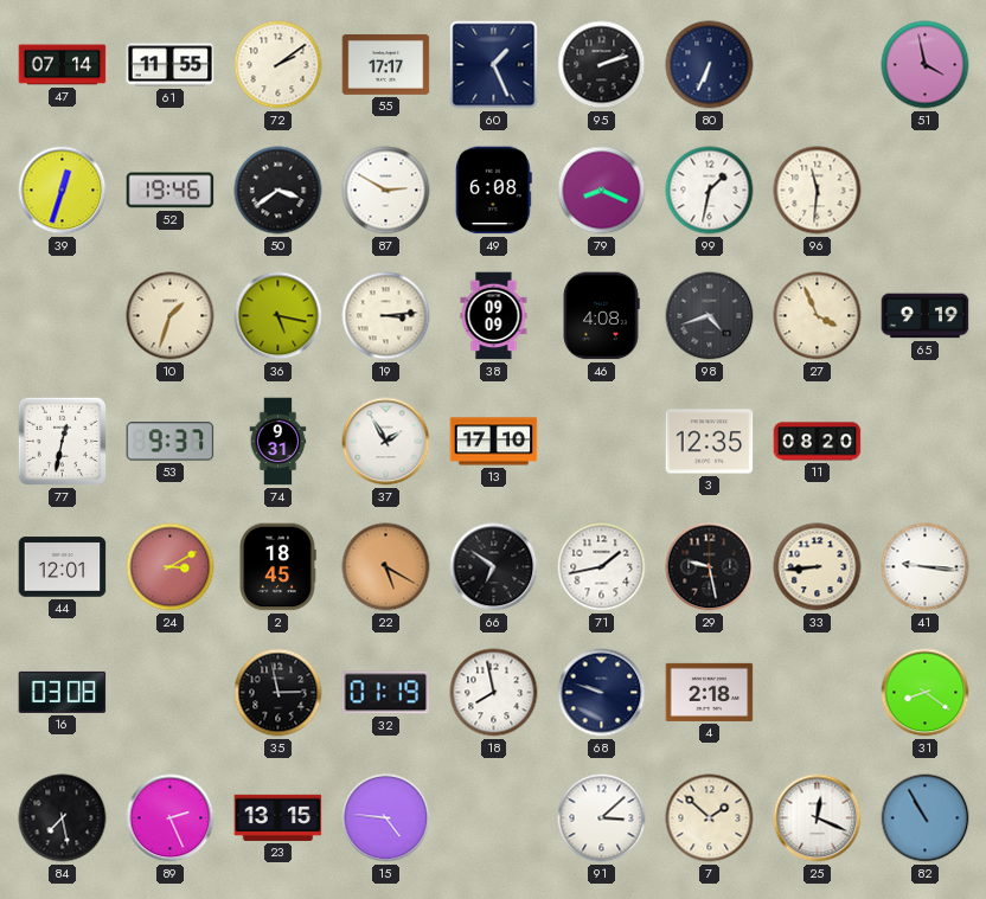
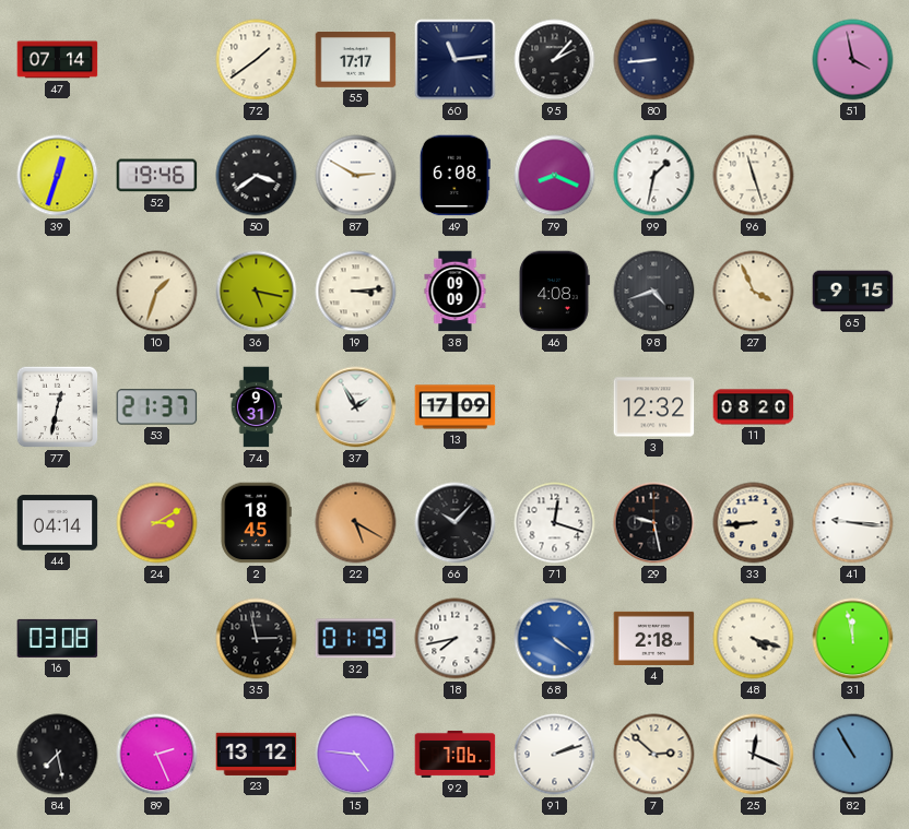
61: 11:55 -> none (171, 65)
72: 2:09 -> 1:39 (257, 60)
60: 1:26 -> 11:14 (456, 60)
95: 2:12 -> 2:07 (555, 60)
80: 6:34 -> 8:44 (654, 60)
96: 11:31 -> 11:27 (754, 176)
65: 9:19 -> 9:15 (853, 292)
53: 9:37 -> 21:37 (157, 407)
13: 17:10 -> 17:09 (456, 407)
3: 12:35 -> 12:32 (654, 407)
44: 12:01 -> 04:14 (58, 523)
66: 6:51 -> 10:07 (456, 523)
71: 1:43 -> 12:18 (555, 523)
18: 7:58 -> 7:43 (456, 639)
68: 9:48 -> 4:21 (555, 639)
68 dial: navy -> blue (555, 639)
48: none -> 4:18 (754, 639)
31: 8:21 -> 11:58 (853, 639)
23: 13:15 -> 13:12 (257, 754)
92: none -> 7:06 (456, 754)
91: 3:08 -> 2:12 (555, 755)
7: 1:52 -> 2:52 (654, 755)
